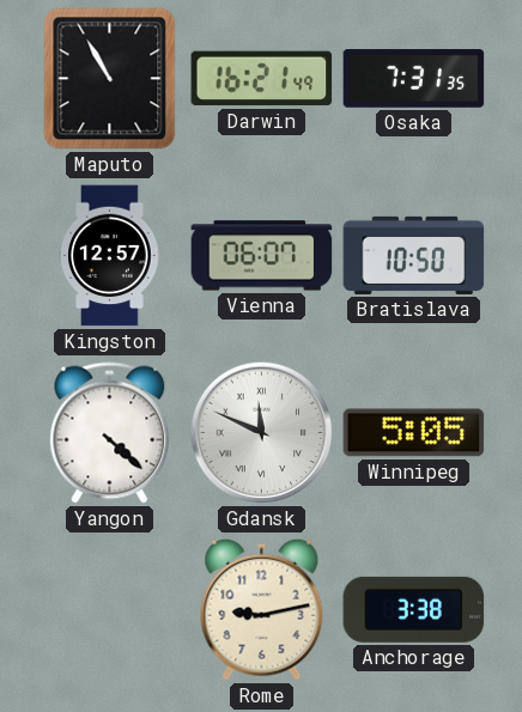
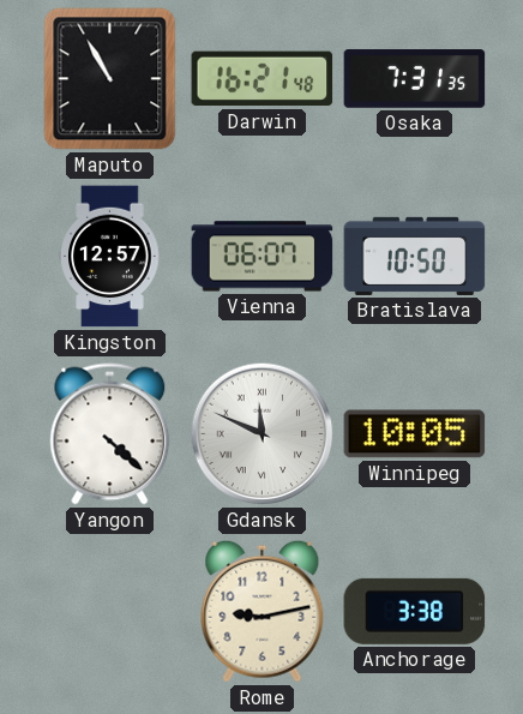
Darwin: 16:21:49 -> 16:21:48 (263, 79)
Winnipeg: 5:05 -> 10:05 (415, 434)
